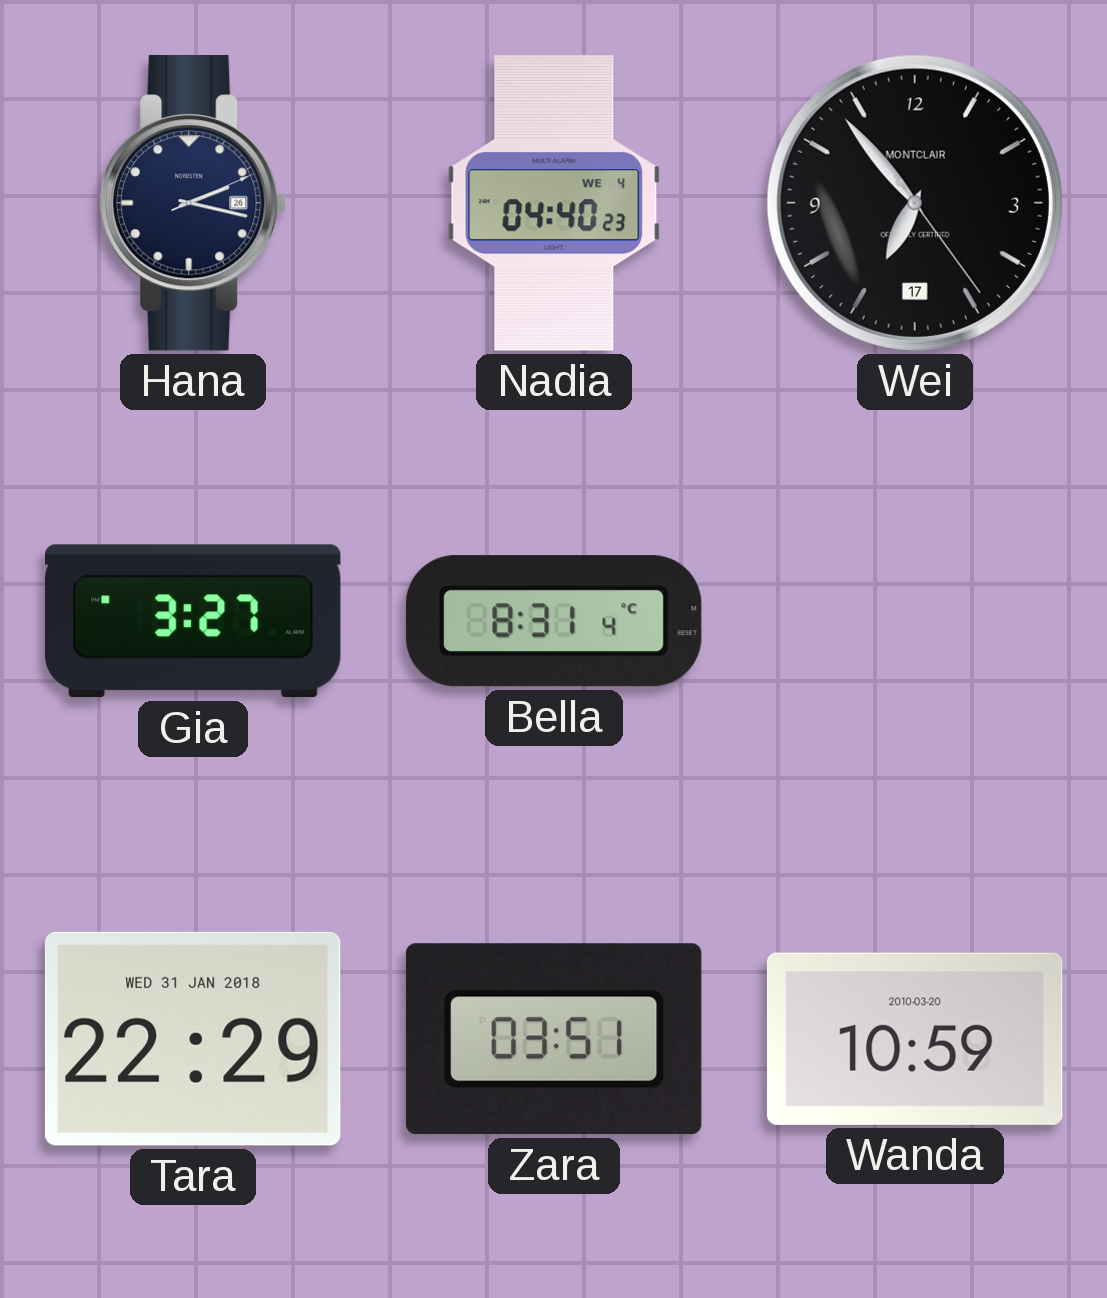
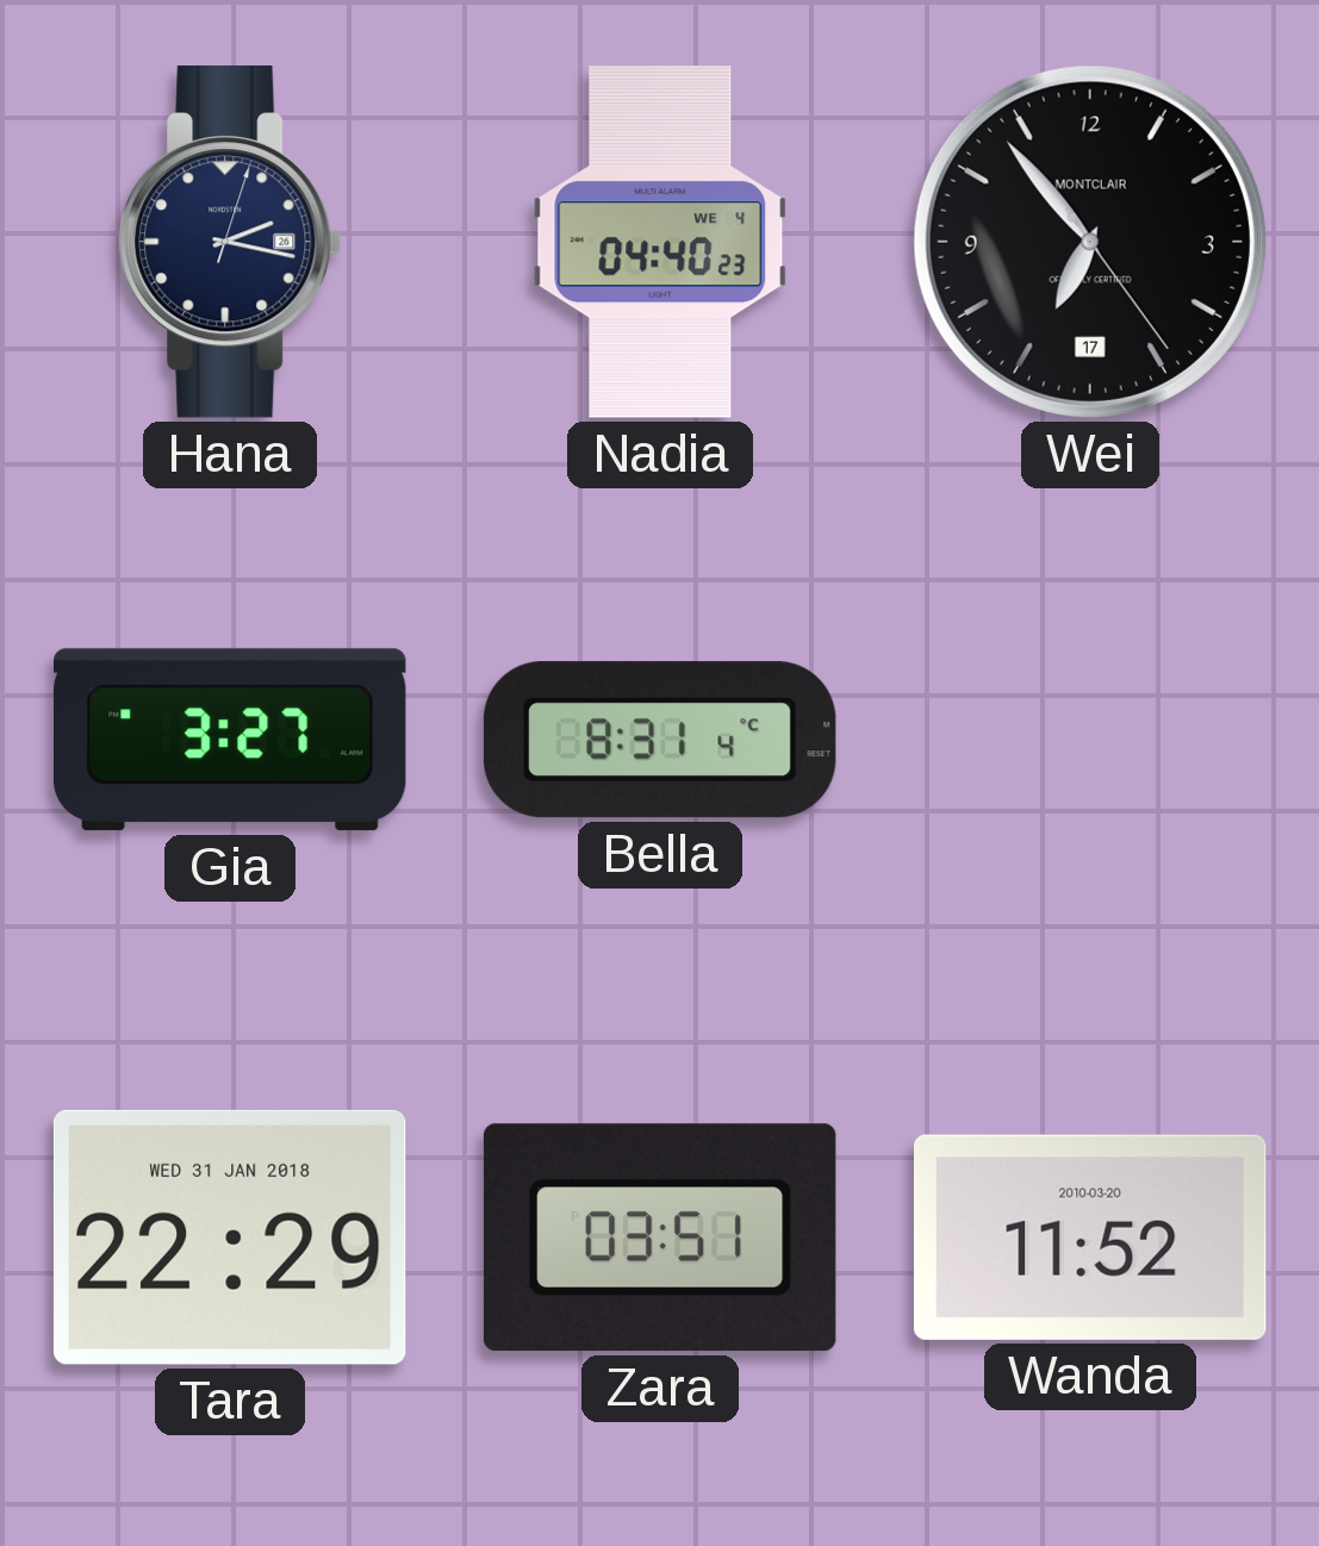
Hana: 2:17:11 -> 2:17:03 (230, 243)
Wanda: 10:59 -> 11:52 (1090, 1238)
